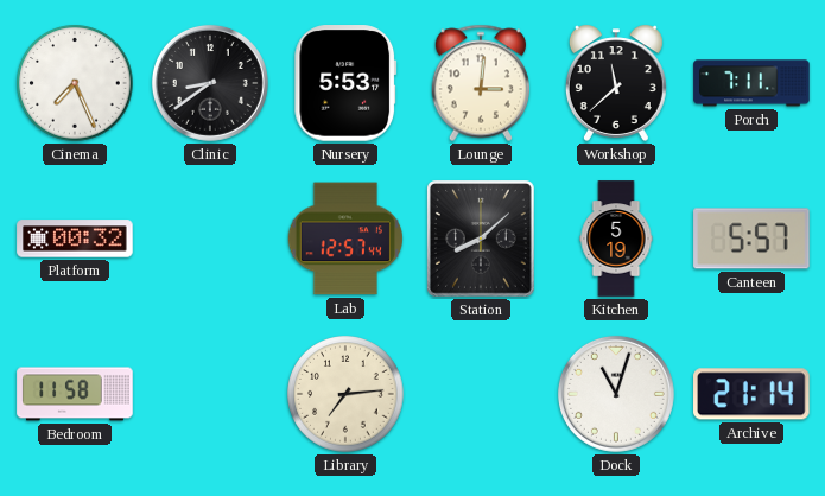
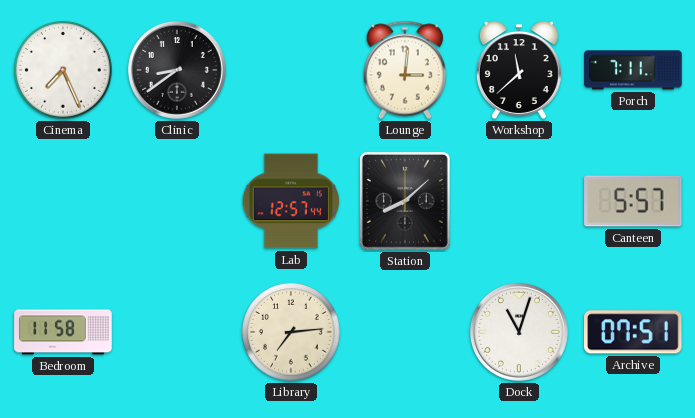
Nursery: 5:53 -> none (345, 83)
Platform: 00:32 -> none (75, 239)
Kitchen: 5:19 -> none (616, 239)
Archive: 21:14 -> 07:51 (633, 332)
